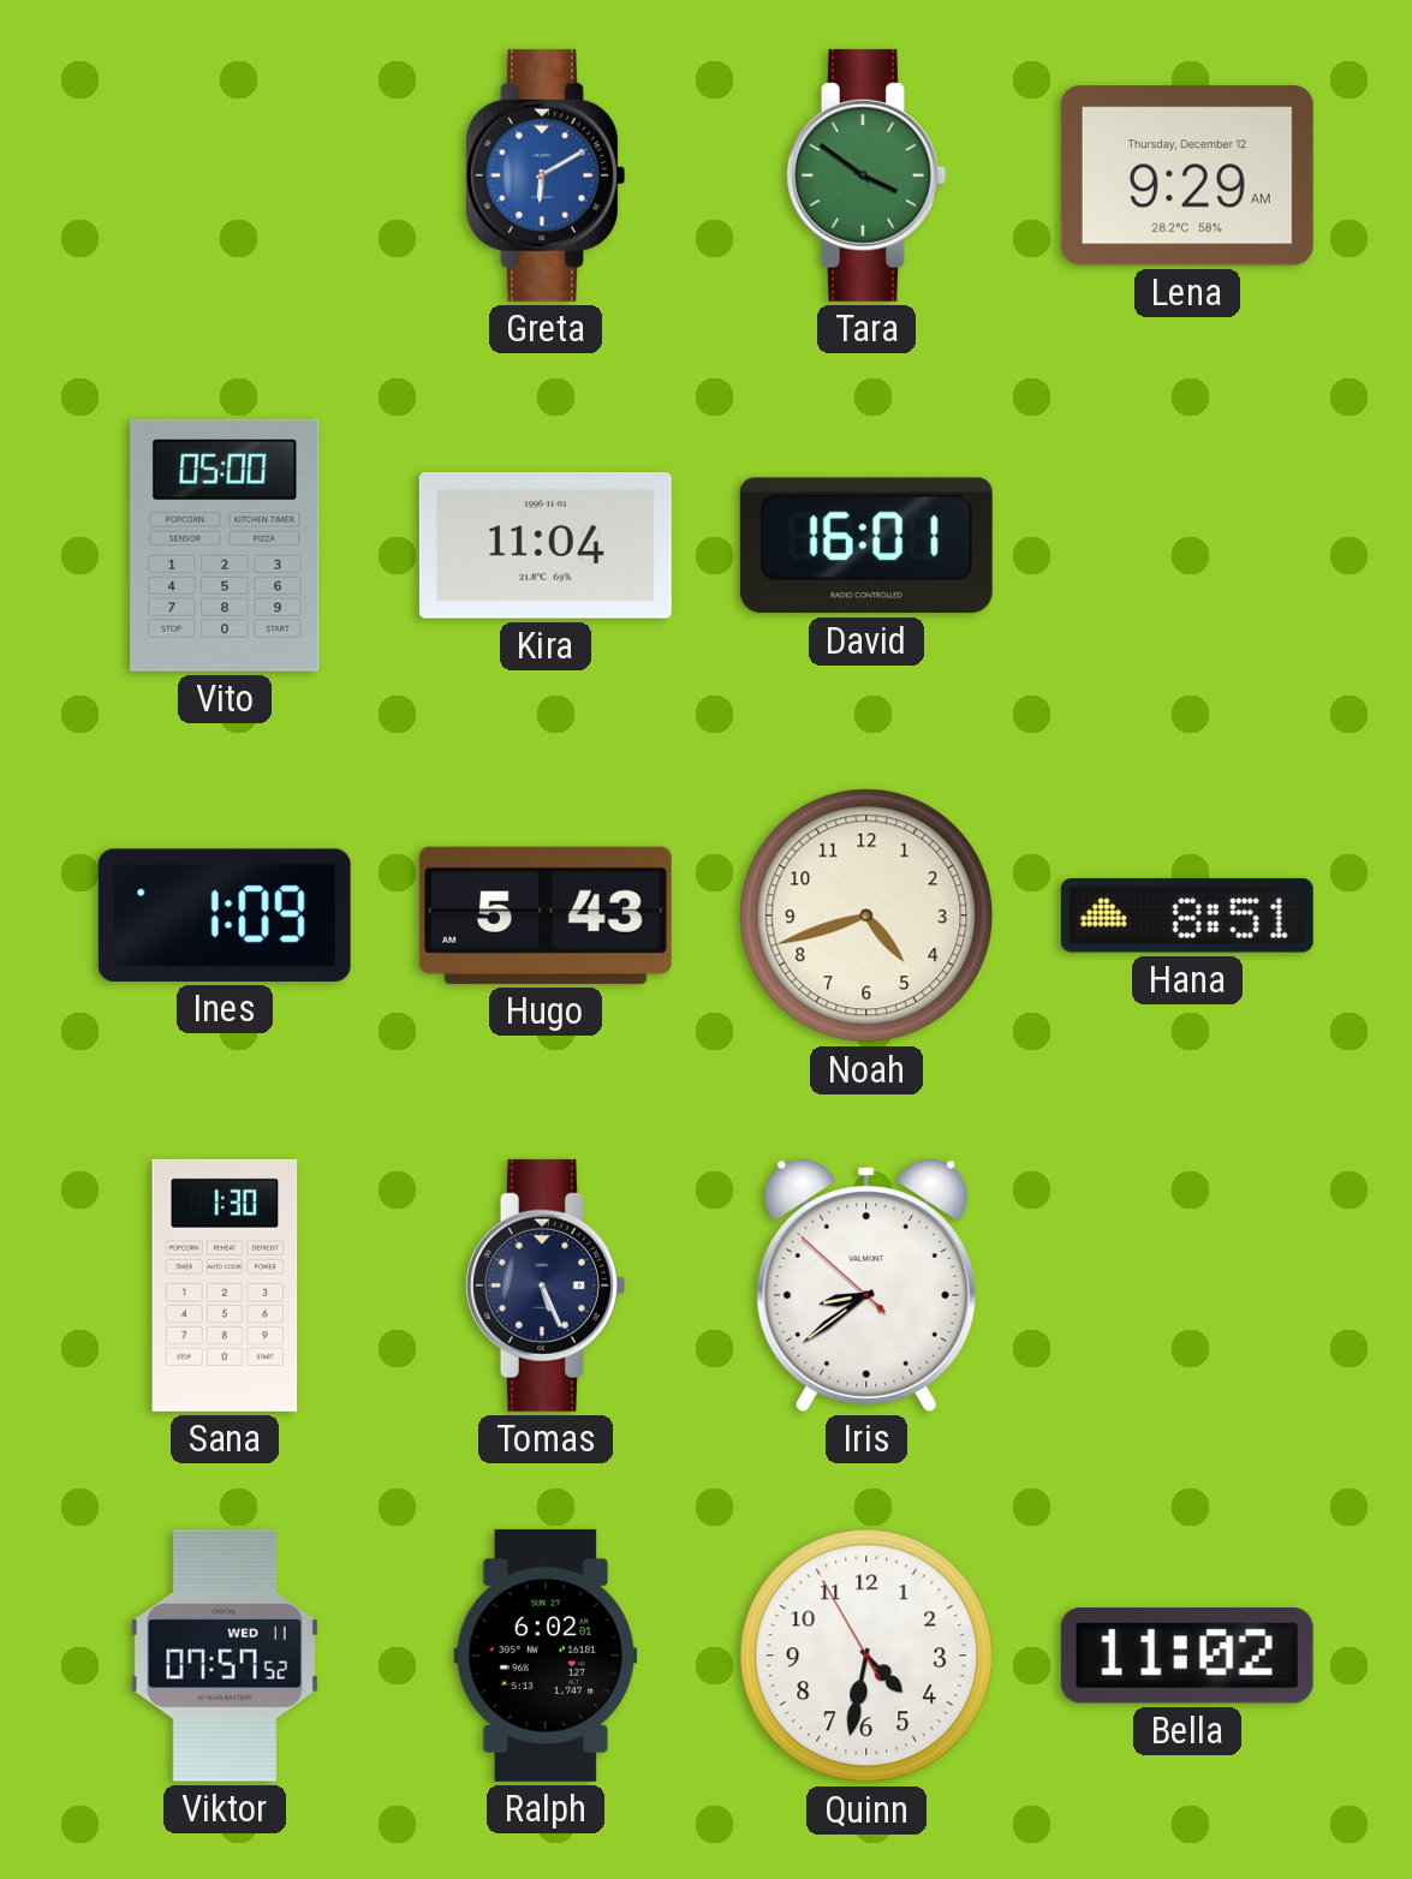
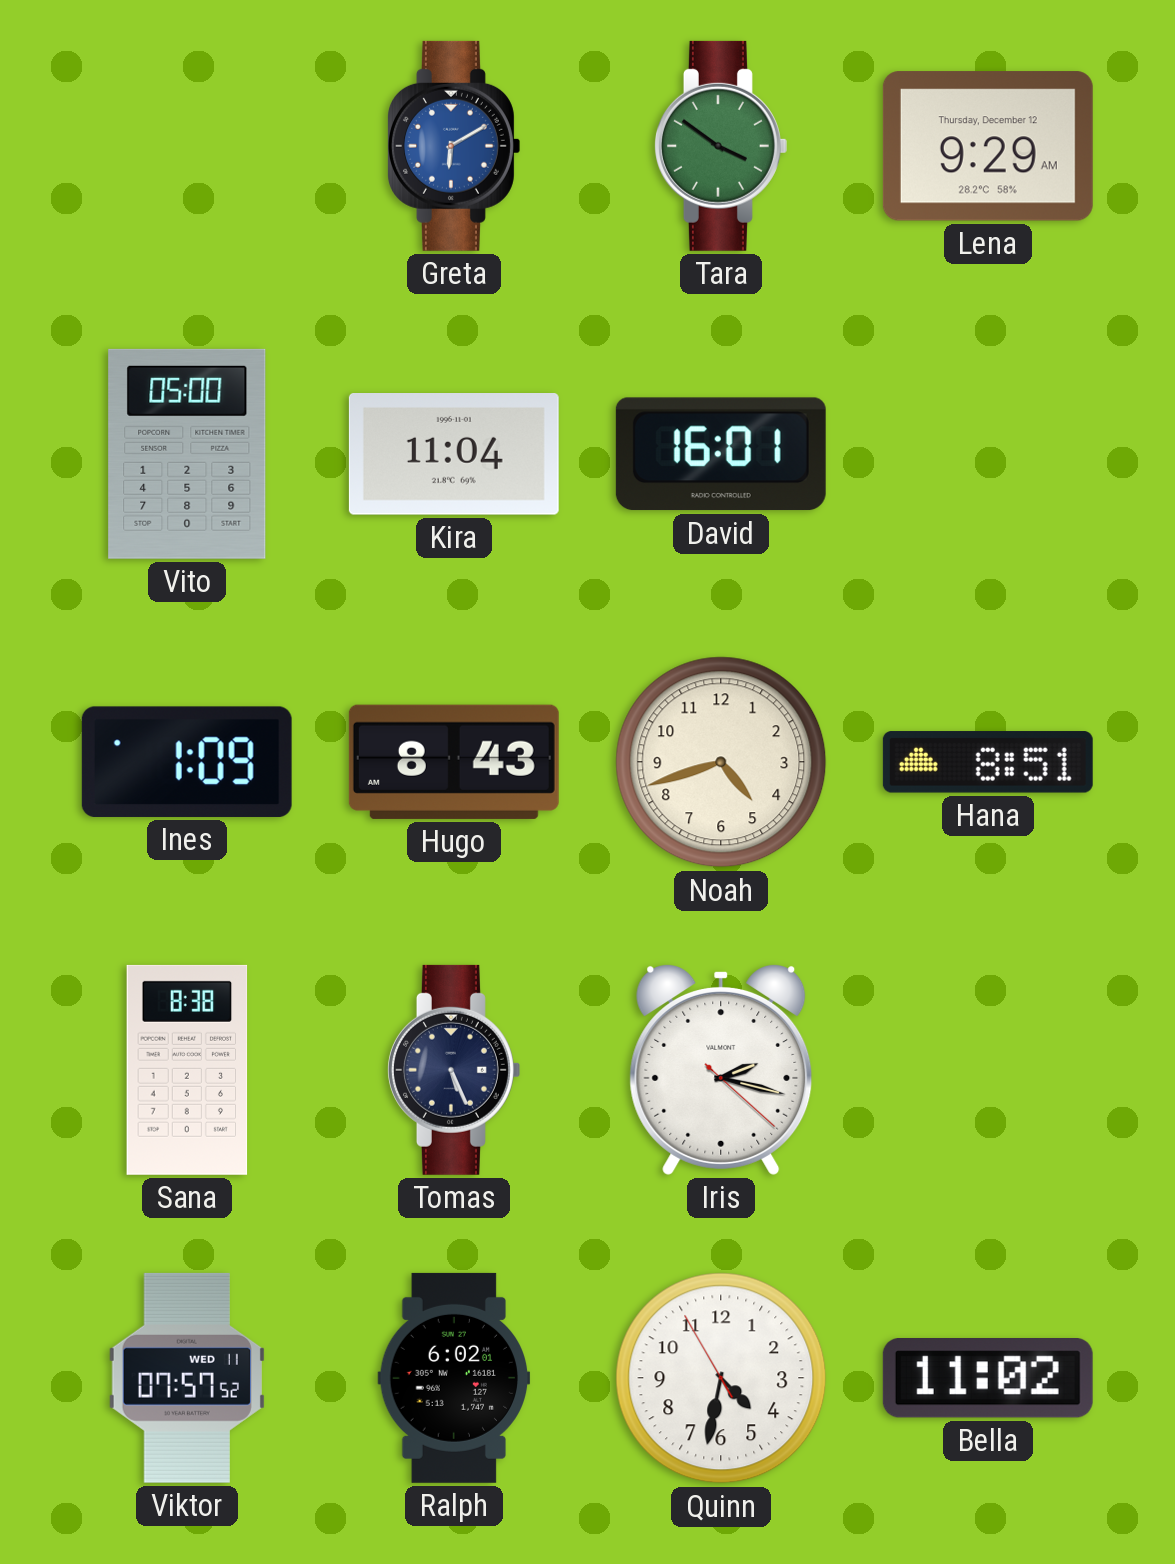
Hugo: 5:43 -> 8:43 (454, 762)
Sana: 1:30 -> 8:38 (187, 1070)
Iris: 8:38 -> 2:17 (721, 1070)
